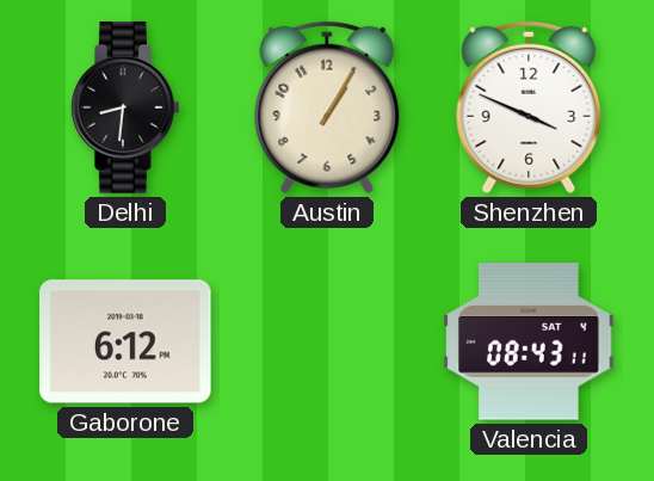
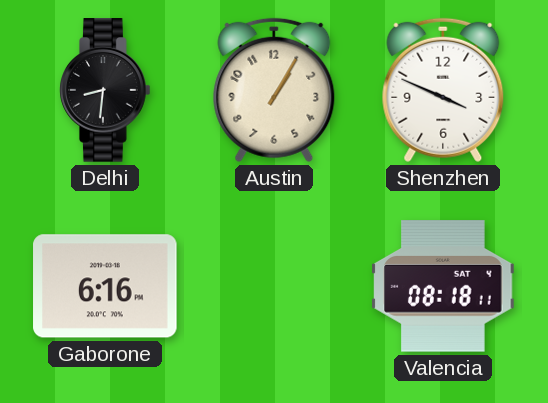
Gaborone: 6:12 -> 6:16 (105, 286)
Valencia: 08:43 -> 08:18 (443, 286)
